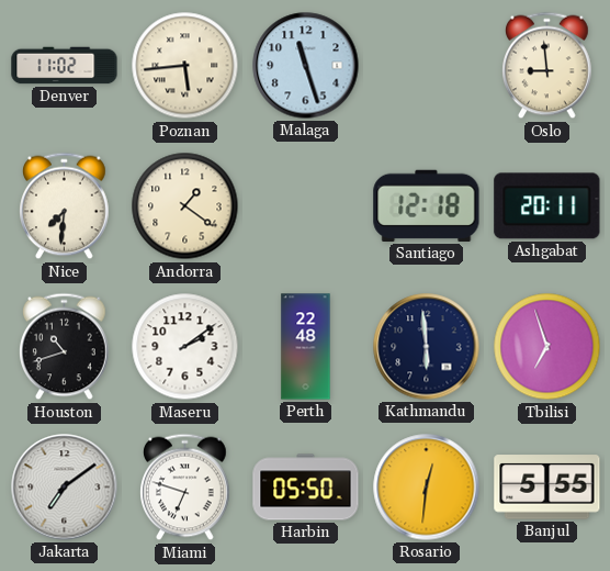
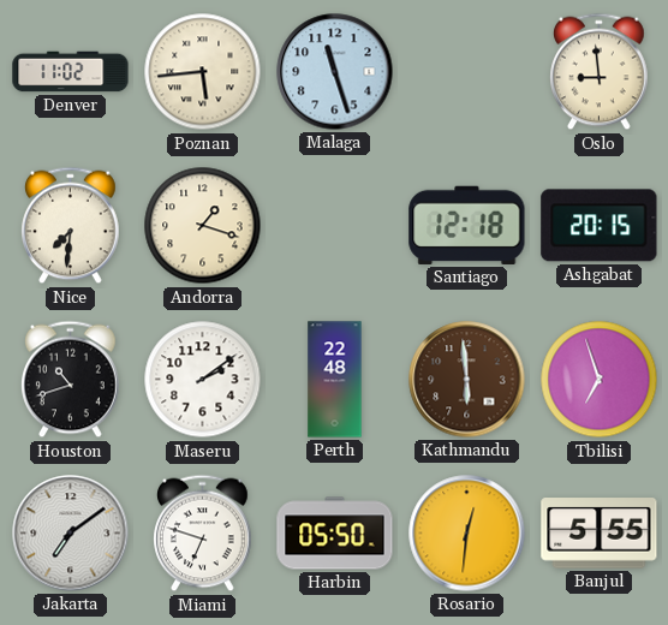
Andorra: 1:21 -> 1:18 (203, 226)
Ashgabat: 20:11 -> 20:15 (600, 226)
Kathmandu dial: navy -> brown (467, 380)
